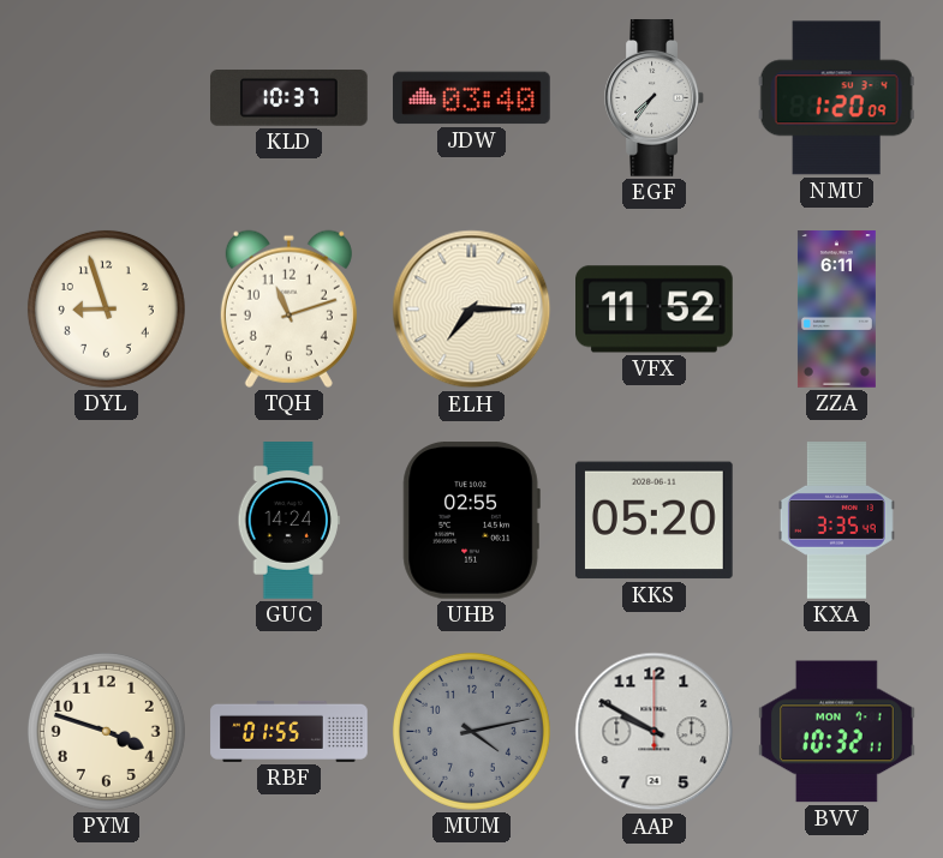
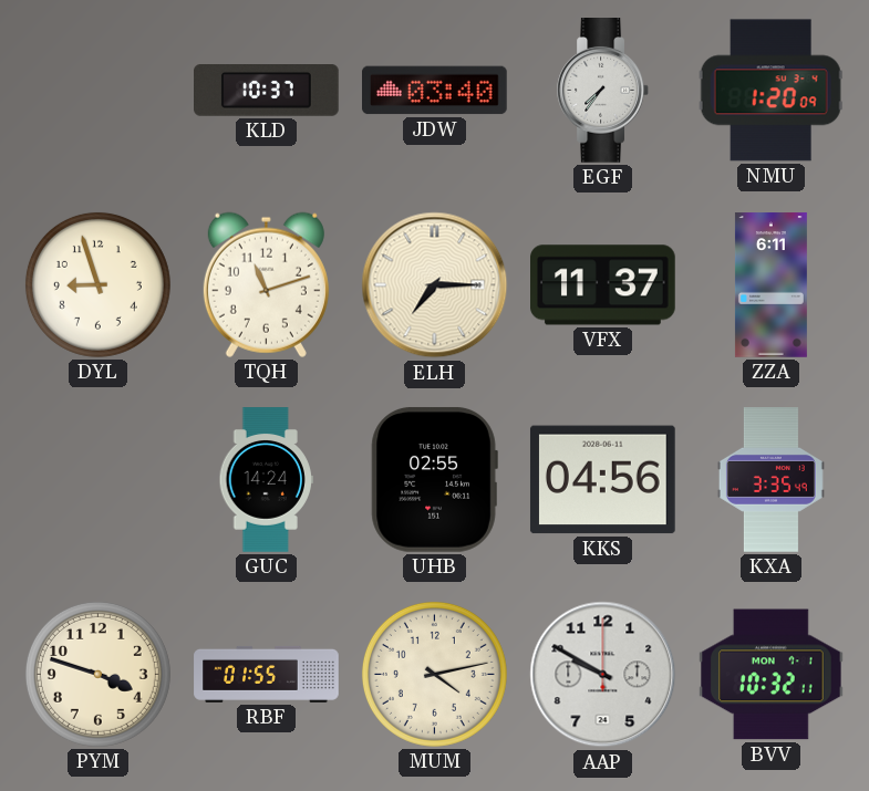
VFX: 11:52 -> 11:37 (603, 285)
KKS: 05:20 -> 04:56 (602, 480)
MUM dial: grey -> cream (434, 674)
